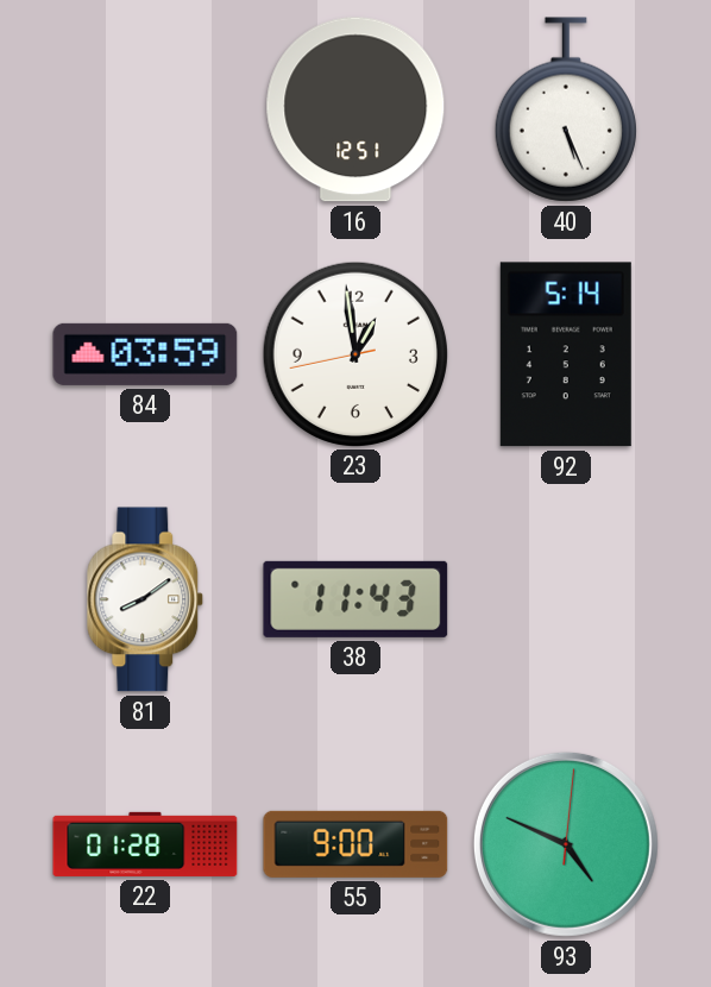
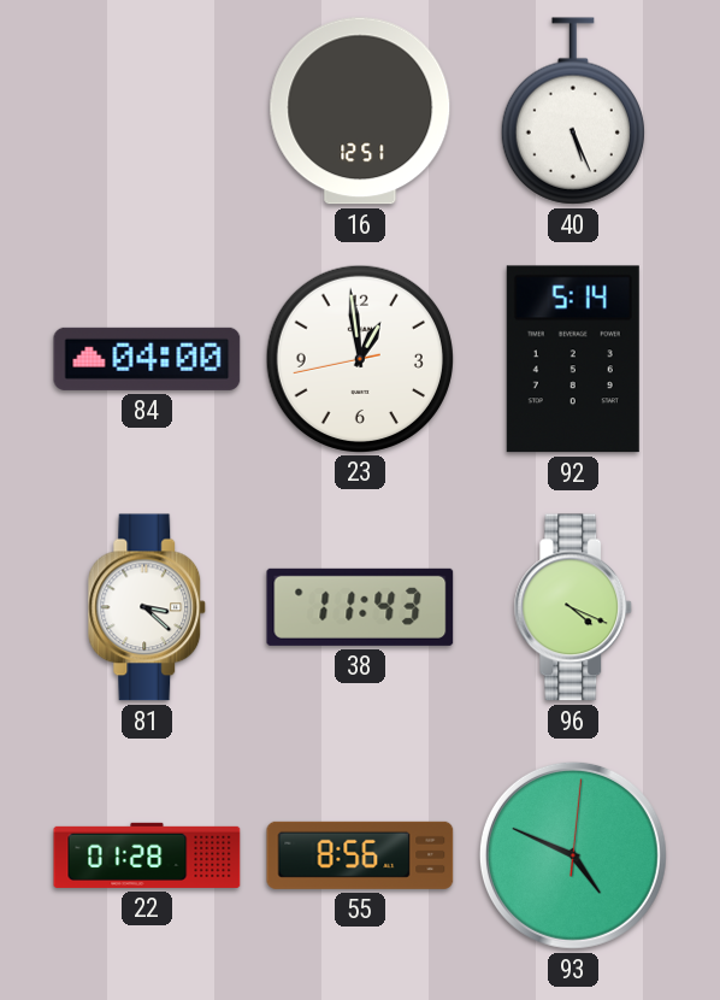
84: 03:59 -> 04:00 (147, 359)
81: 8:09 -> 3:22 (147, 607)
96: none -> 4:19 (573, 607)
55: 9:00 -> 8:56 (360, 855)
